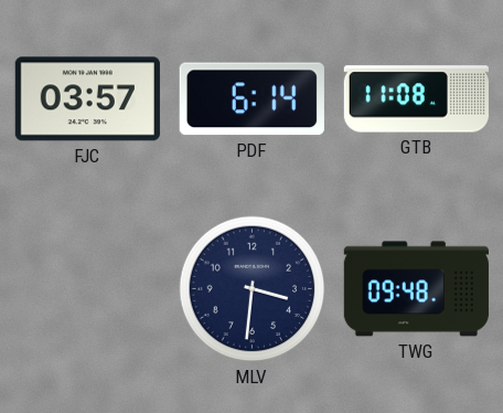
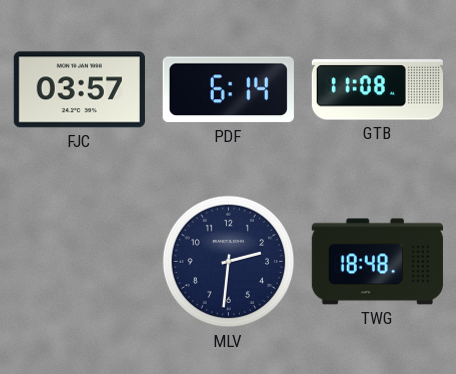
MLV: 3:31 -> 2:31 (229, 262)
TWG: 09:48 -> 18:48 (377, 262)
